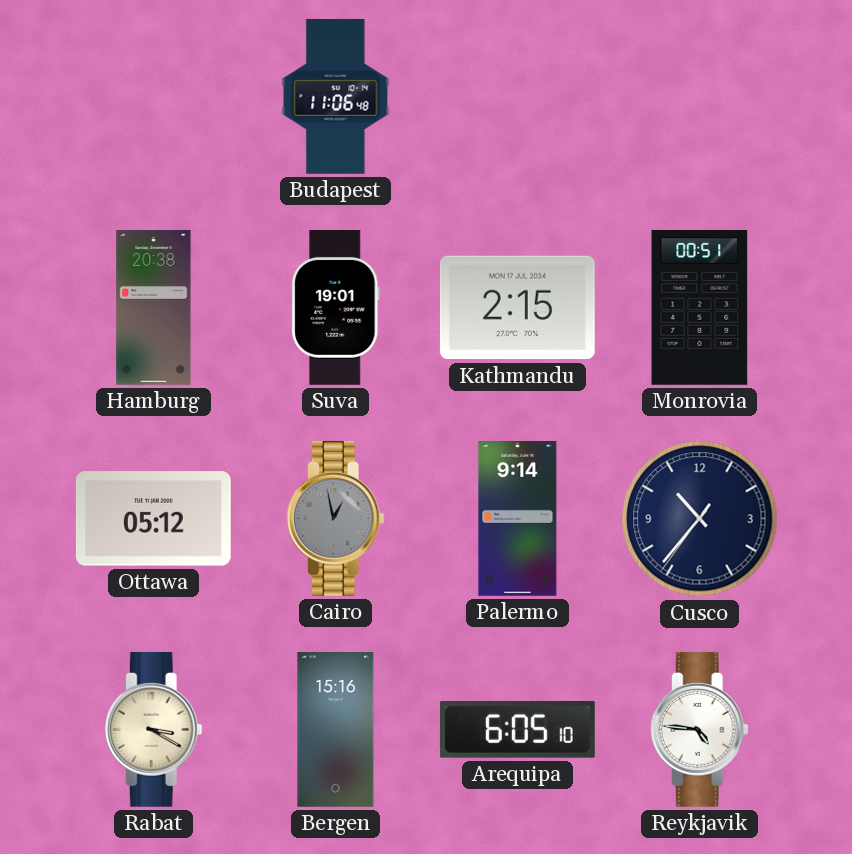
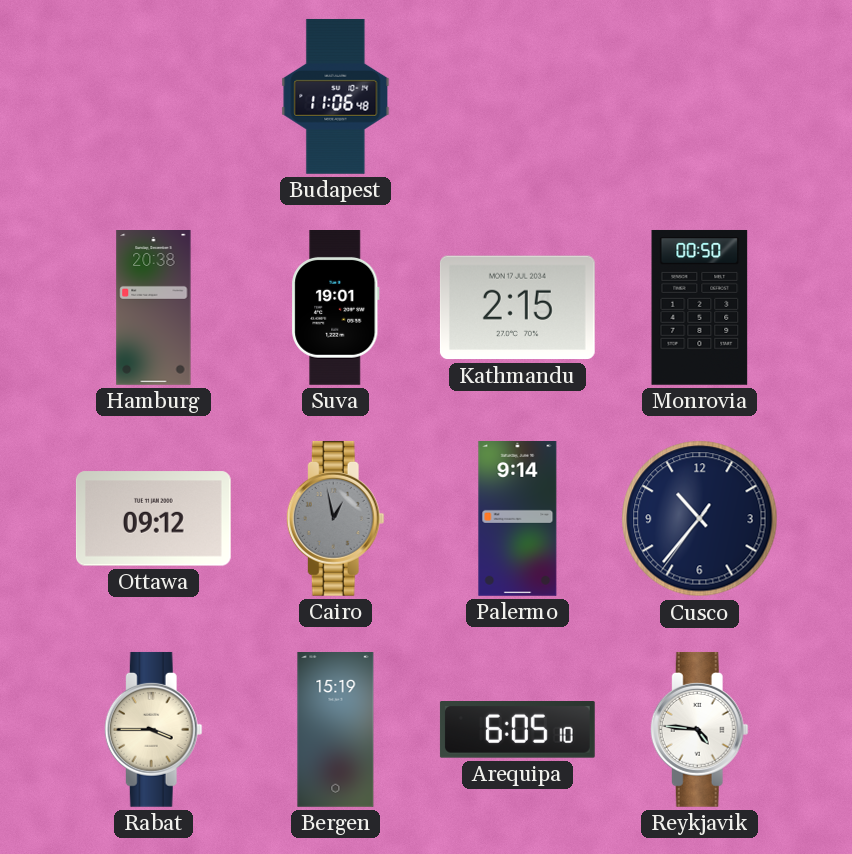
Monrovia: 00:51 -> 00:50 (700, 307)
Ottawa: 05:12 -> 09:12 (153, 519)
Rabat: 3:20 -> 3:45 (153, 729)
Bergen: 15:16 -> 15:19 (336, 730)
